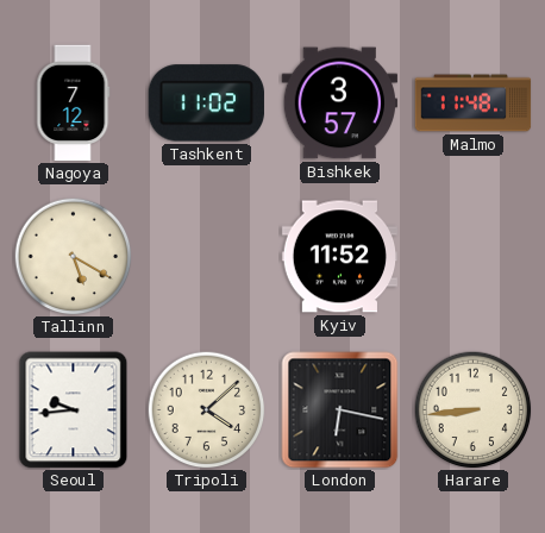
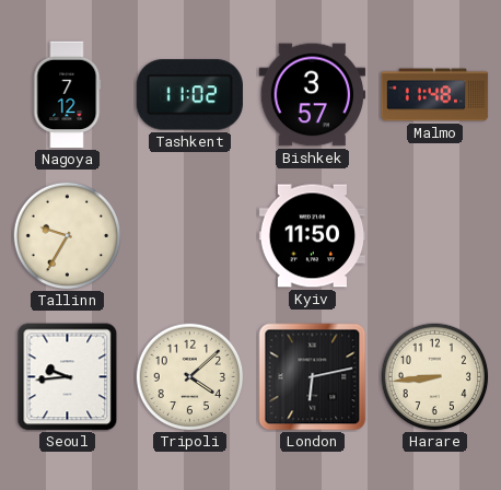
Tallinn: 5:20 -> 9:35 (68, 236)
Kyiv: 11:52 -> 11:50 (313, 236)
London: 6:17 -> 6:13 (313, 377)
